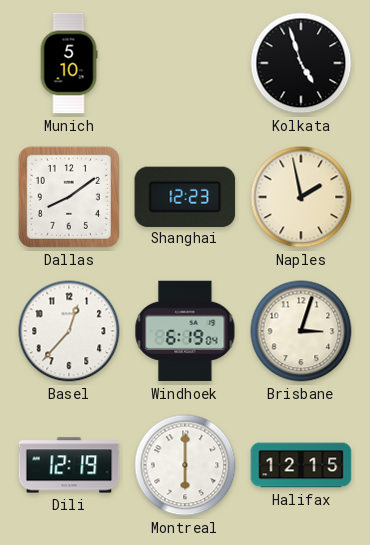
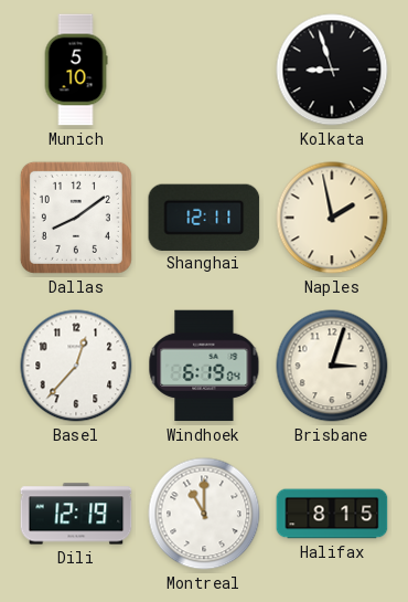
Kolkata: 4:57 -> 8:57 (332, 70)
Shanghai: 12:23 -> 12:11 (204, 216)
Montreal: 6:00 -> 11:00 (204, 514)
Halifax: 12:15 -> 8:15 (332, 514)
